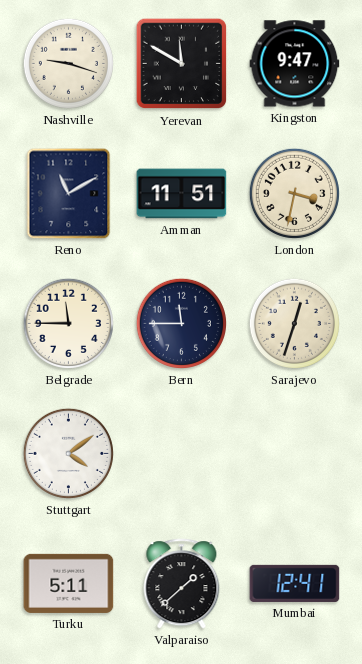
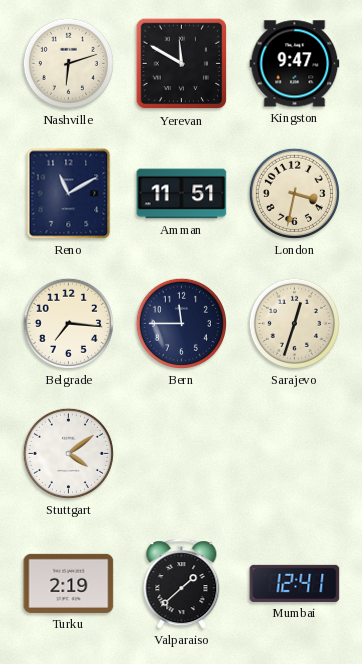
Nashville: 9:18 -> 6:12 (68, 63)
Belgrade: 11:45 -> 7:16 (68, 323)
Turku: 5:11 -> 2:19 (69, 583)
